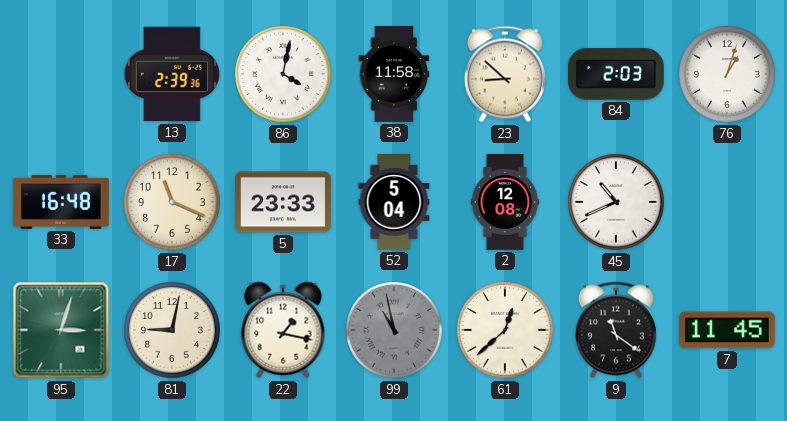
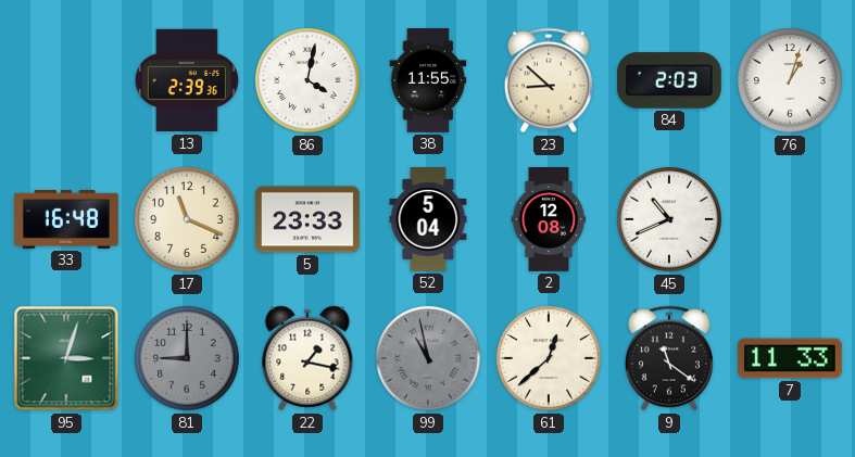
38: 11:58 -> 11:55 (428, 81)
81: 9:02 -> 9:00 (188, 359)
81 dial: cream -> grey (188, 359)
7: 11:45 -> 11:33 (790, 358)
